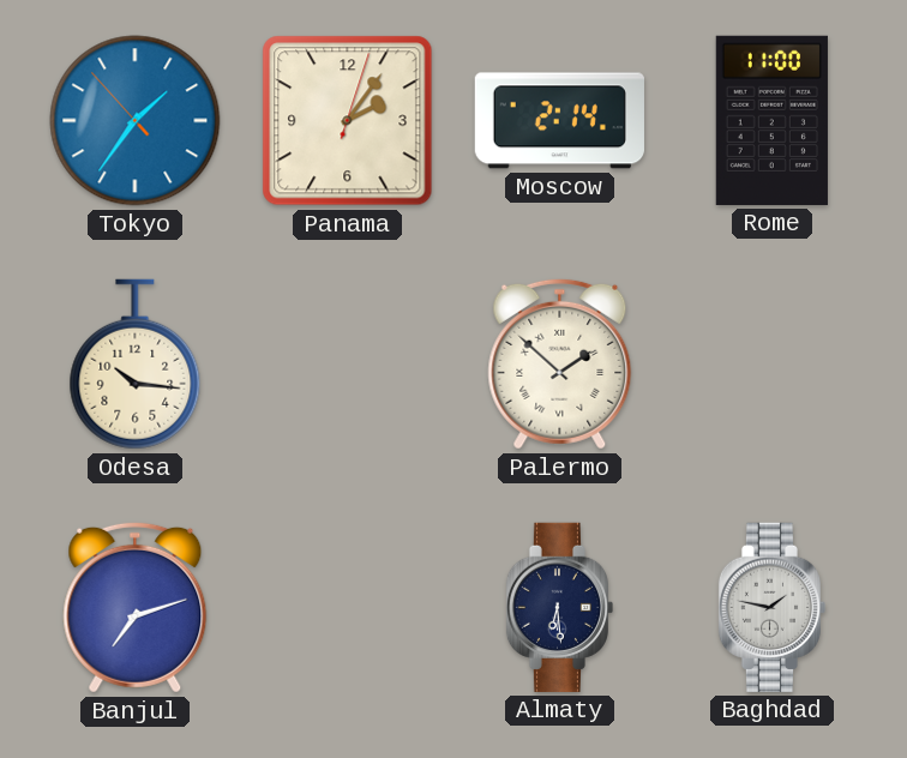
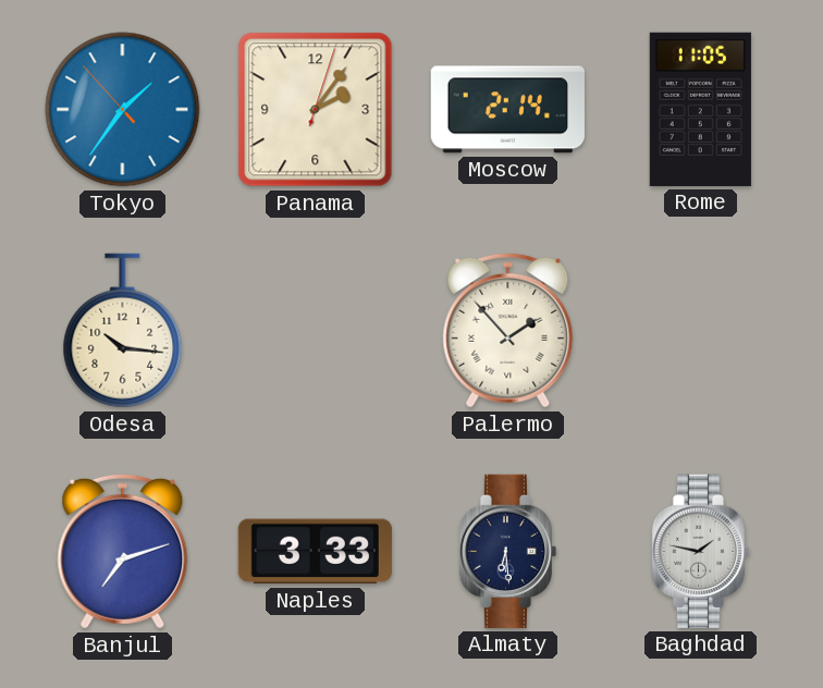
Rome: 11:00 -> 11:05 (700, 109)
Palermo: 1:52 -> 1:53 (508, 330)
Naples: none -> 3:33 (315, 552)
